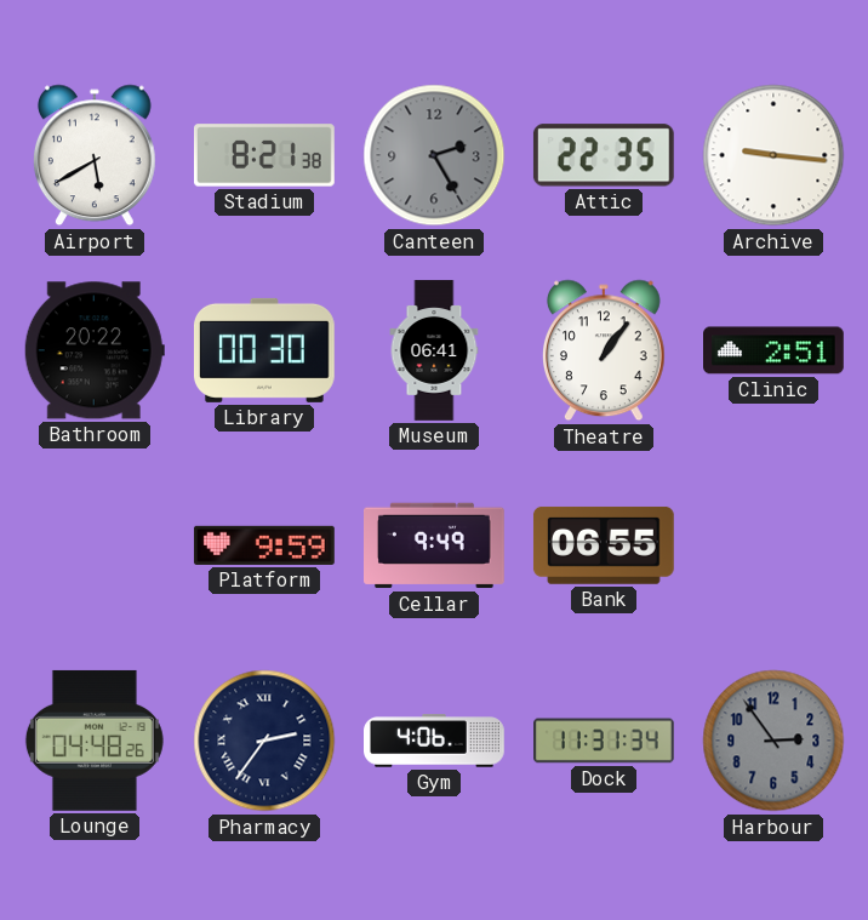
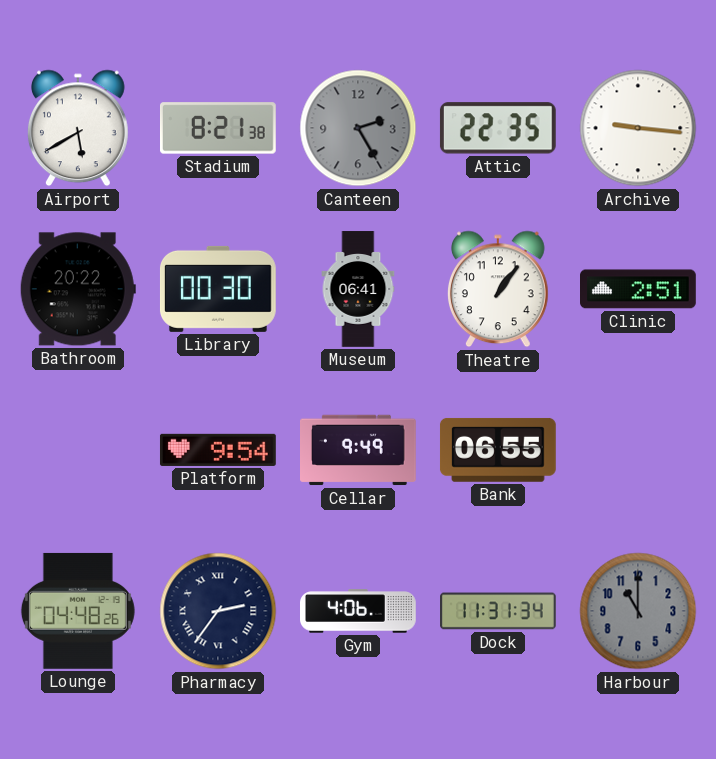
Platform: 9:59 -> 9:54 (218, 450)
Harbour: 2:54 -> 11:00 (638, 611)
